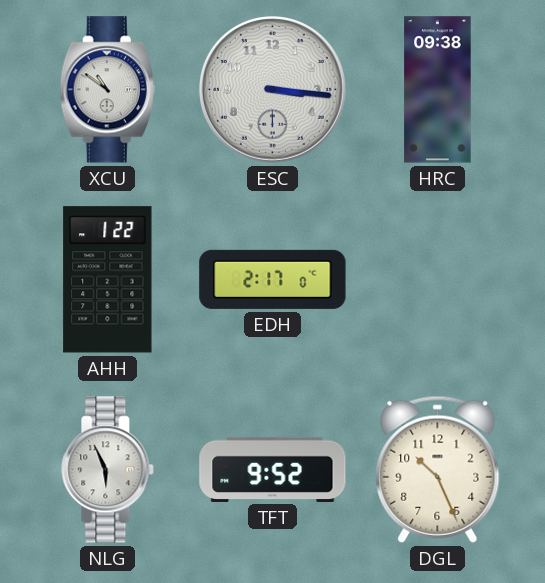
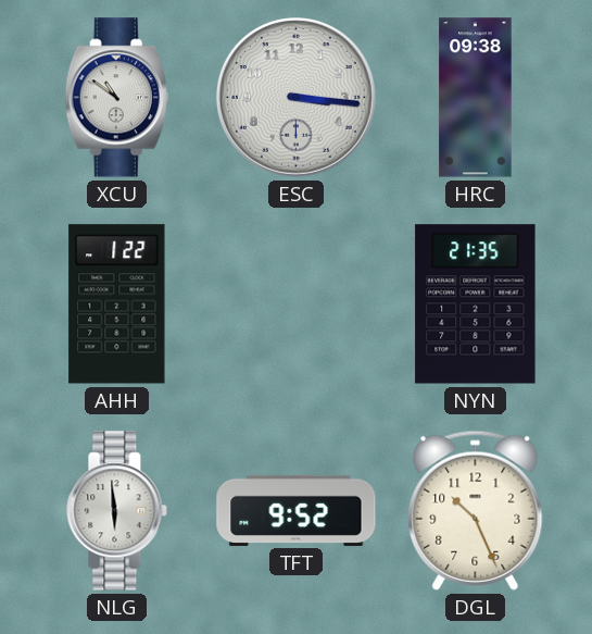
EDH: 2:17 -> none (273, 279)
NYN: none -> 21:35 (476, 304)
NLG: 5:56 -> 5:59 (117, 511)
